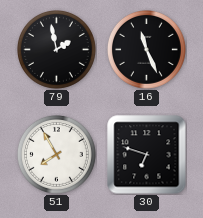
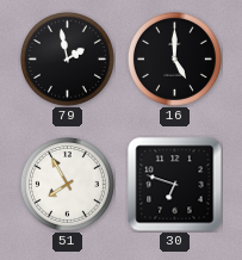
16: 11:26 -> 5:00 (174, 58)
